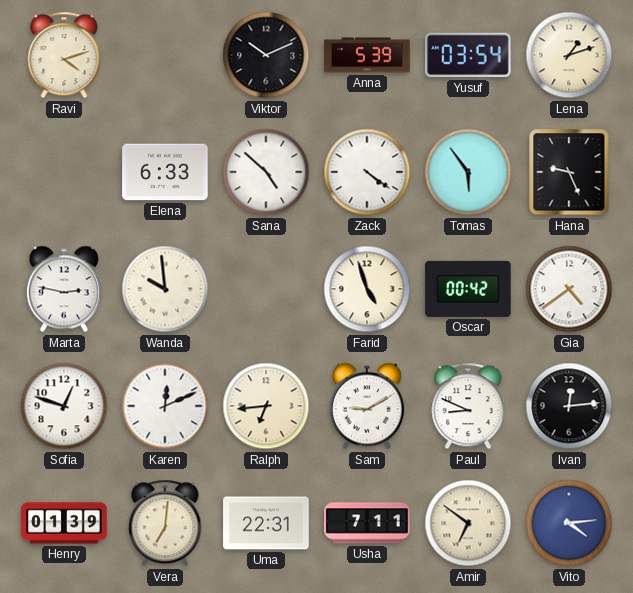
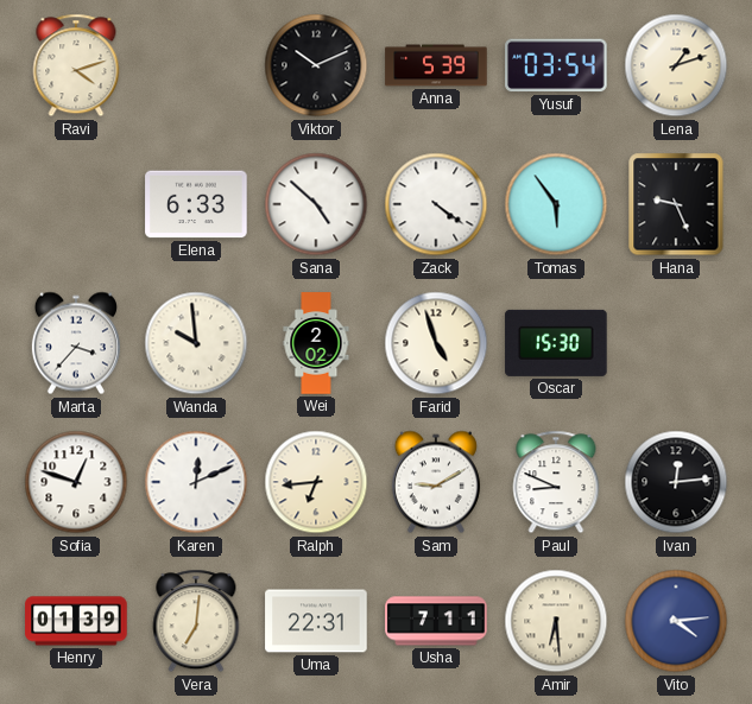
Marta: 2:47 -> 3:37 (76, 343)
Wei: none -> 2:02 (316, 343)
Oscar: 00:42 -> 15:30 (556, 343)
Gia: 4:39 -> none (569, 289)
Amir: 6:51 -> 6:29 (556, 621)
